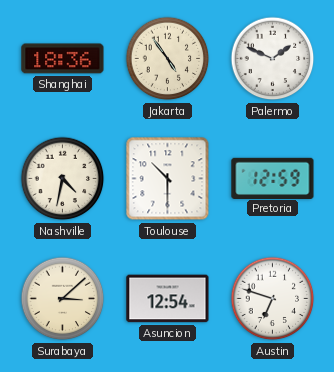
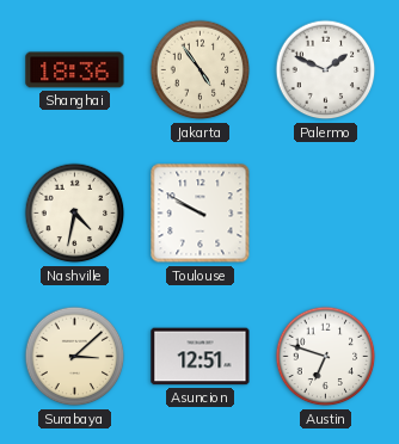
Toulouse: 10:30 -> 9:50 (201, 214)
Pretoria: 12:59 -> none (273, 178)
Asuncion: 12:54 -> 12:51 (201, 357)
